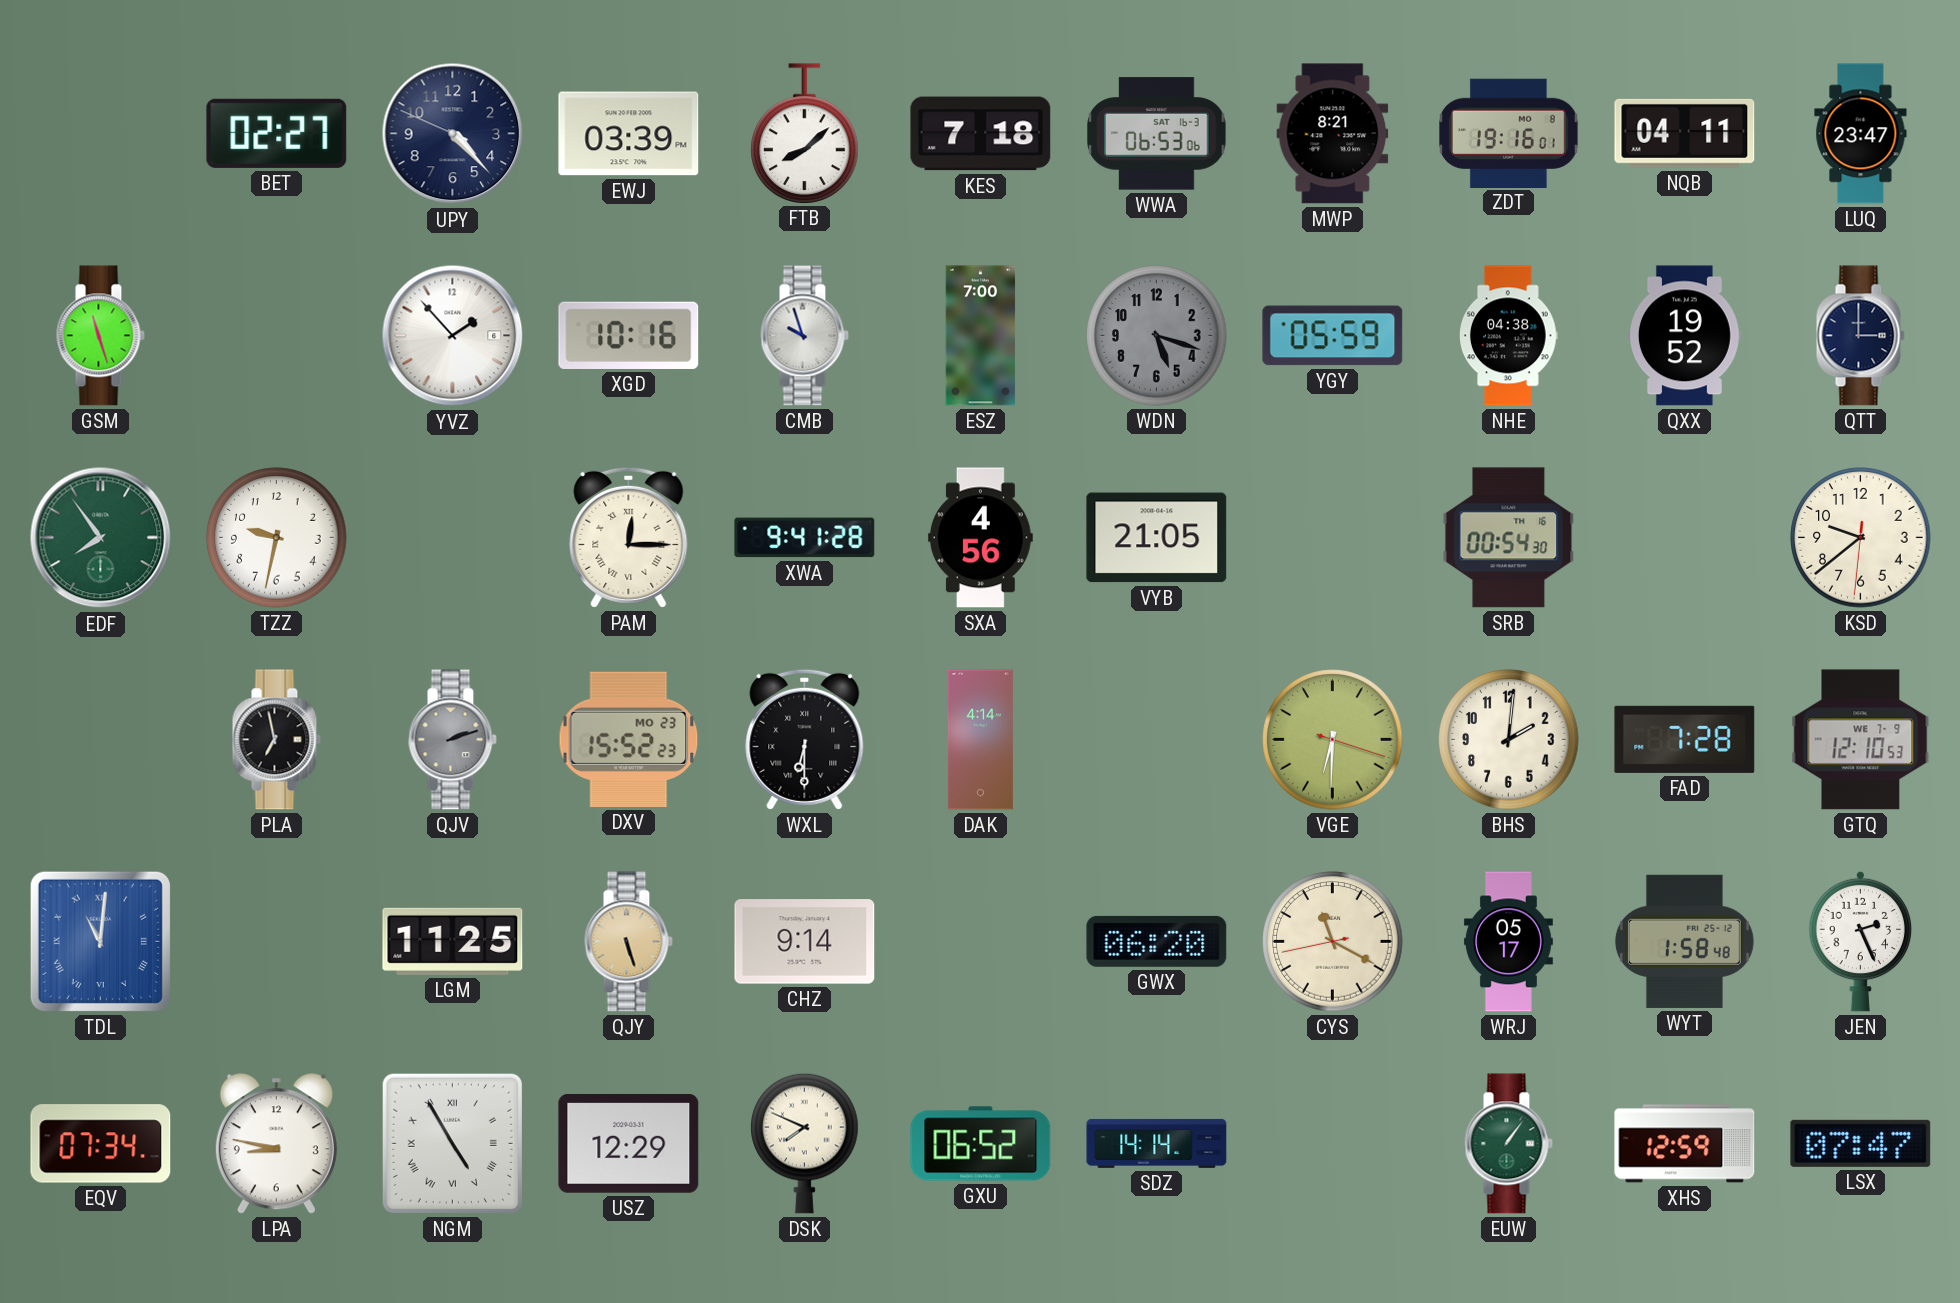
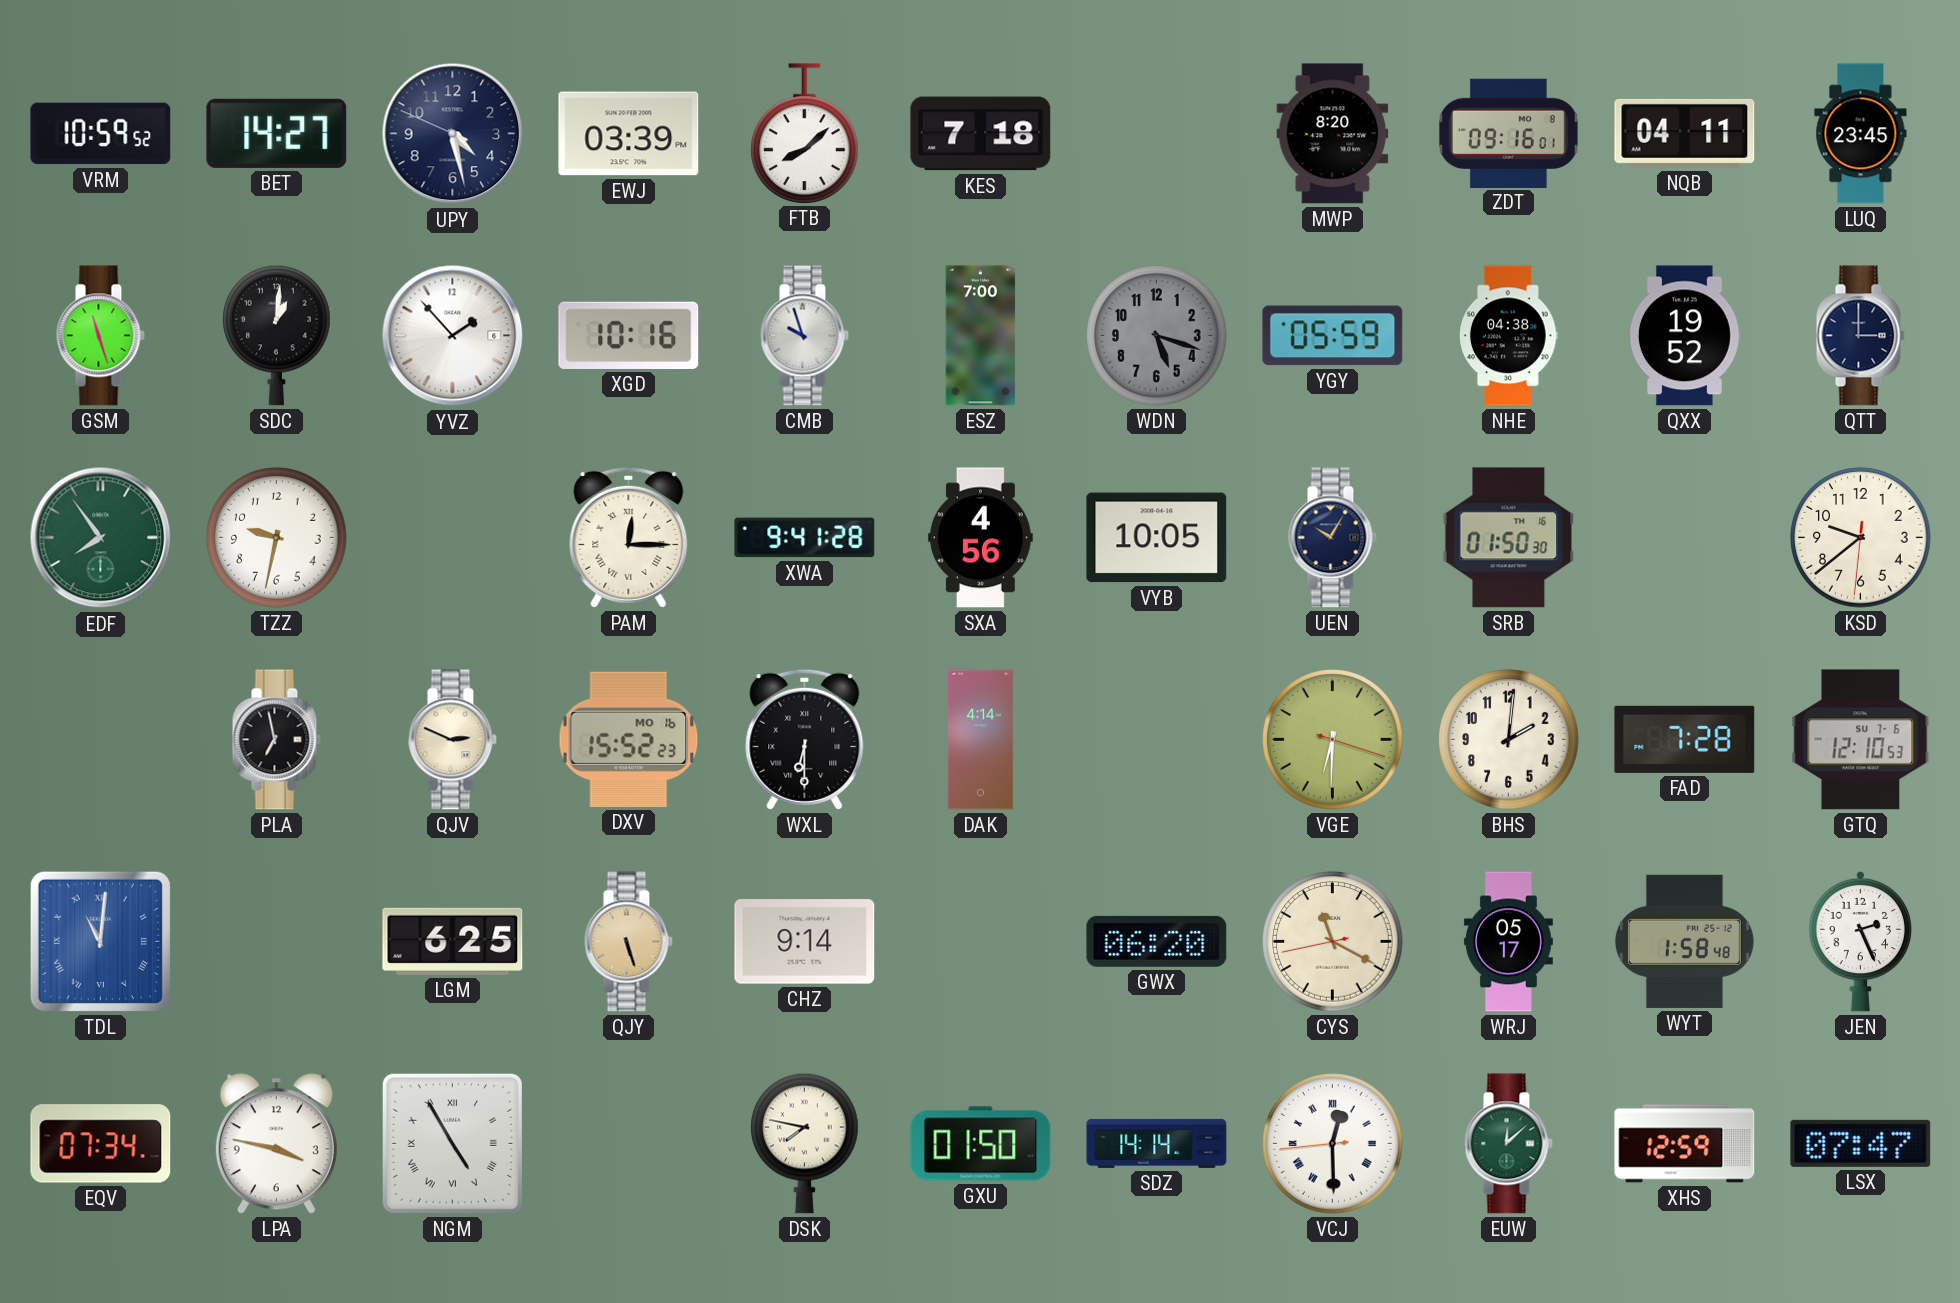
VRM: none -> 10:59 (101, 134)
BET: 02:27 -> 14:27 (277, 133)
UPY: 4:22 -> 4:27 (453, 134)
WWA: 06:53 -> none (1157, 134)
MWP: 8:21 -> 8:20 (1333, 134)
ZDT: 19:16 -> 09:16 (1509, 133)
LUQ: 23:47 -> 23:45 (1861, 134)
SDC: none -> 1:01 (277, 335)
VYB: 21:05 -> 10:05 (1157, 538)
UEN: none -> 10:05 (1332, 538)
SRB: 00:54 -> 01:50 (1509, 538)
QJV: 2:12 -> 2:49 (452, 740)
QJV dial: grey -> cream (452, 740)
DXV date: MO 23 -> MO 16 (629, 739)
GTQ date: WE 7-9 -> SU 7-6 (1861, 740)
LGM: 11:25 -> 6:25 (453, 941)
LPA: 8:47 -> 3:47 (276, 1144)
USZ: 12:29 -> none (629, 1143)
DSK: 7:49 -> 7:47 (805, 1143)
GXU: 06:52 -> 01:50 (981, 1144)
VCJ: none -> 12:29 (1333, 1144)
EUW: 1:06 -> 12:08 (1508, 1144)
